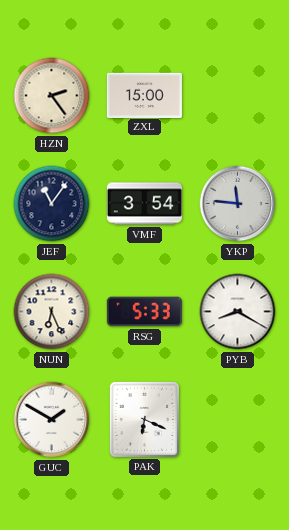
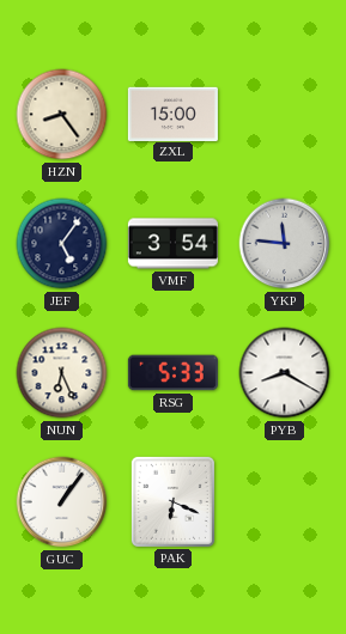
HZN: 2:24 -> 8:24 (62, 115)
JEF: 11:06 -> 5:06 (62, 244)
GUC: 1:50 -> 1:06 (62, 502)
